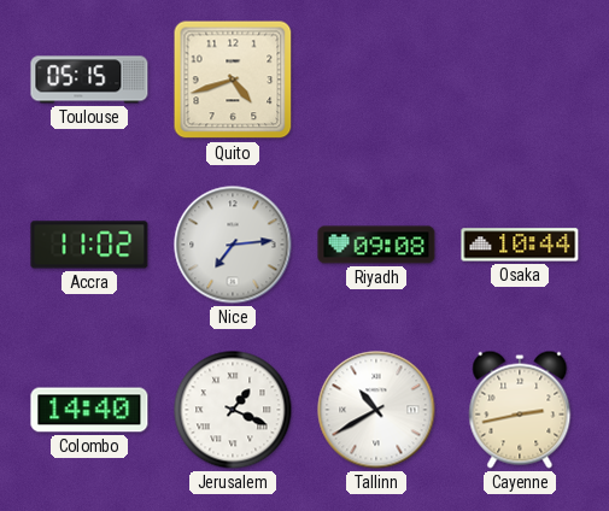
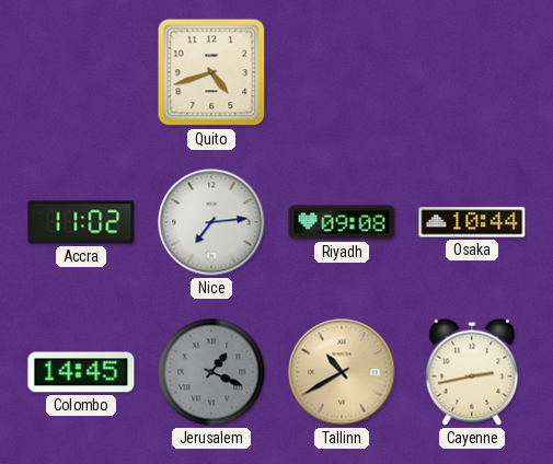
Toulouse: 05:15 -> none (89, 80)
Colombo: 14:40 -> 14:45 (81, 372)
Jerusalem dial: white -> grey (211, 372)
Tallinn dial: white -> champagne (342, 372)
